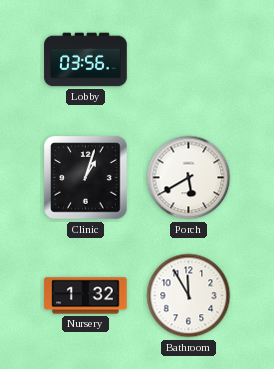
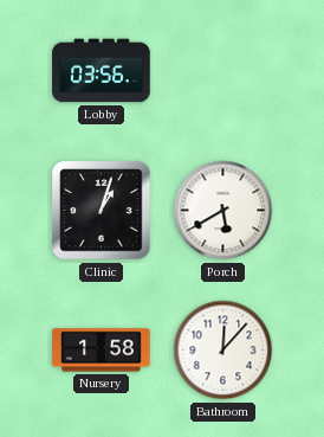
Nursery: 1:32 -> 1:58 (102, 351)
Bathroom: 11:55 -> 12:07 (223, 351)
